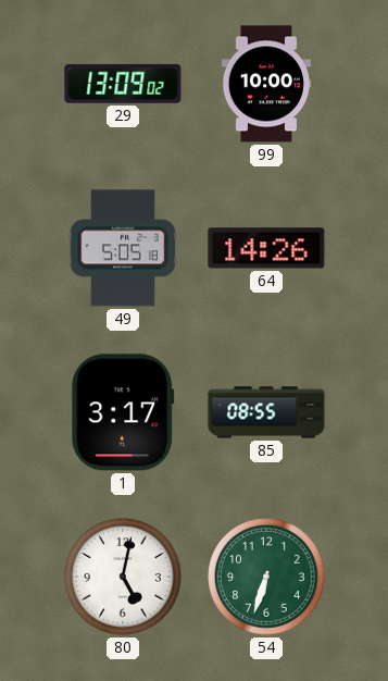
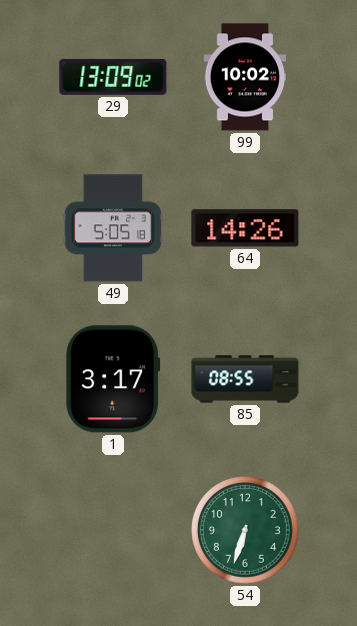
99: 10:00 -> 10:02 (245, 77)
80: 5:02 -> none (123, 577)
